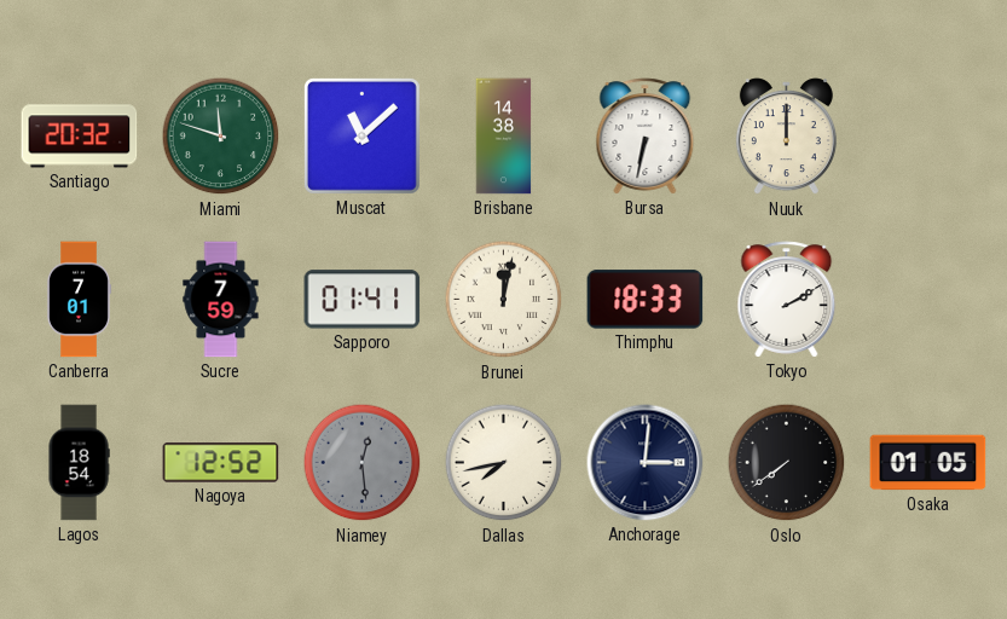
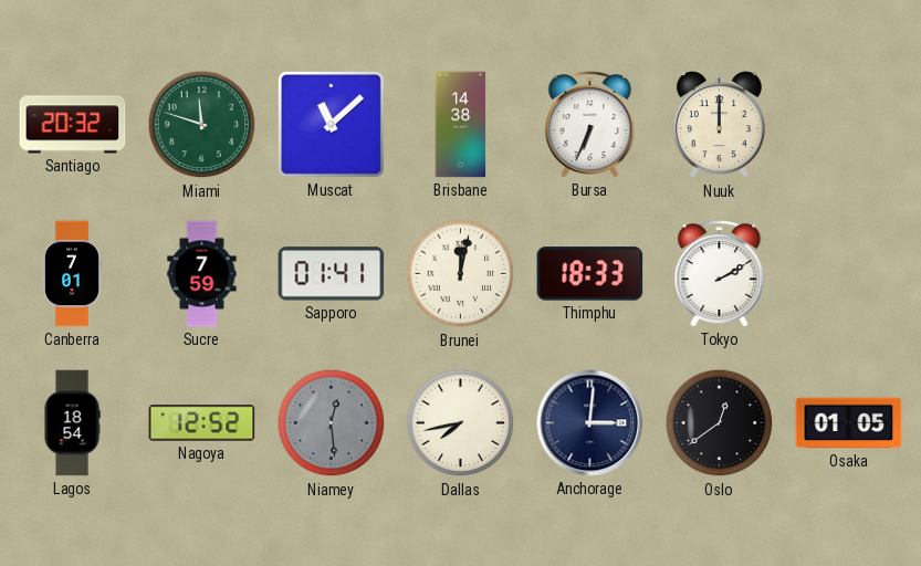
Bursa: 6:32 -> 6:34 (590, 125)
Oslo: 7:39 -> 12:39 (720, 423)
